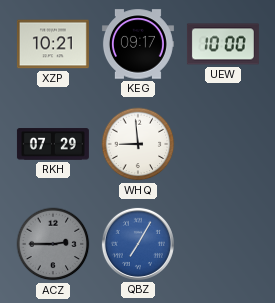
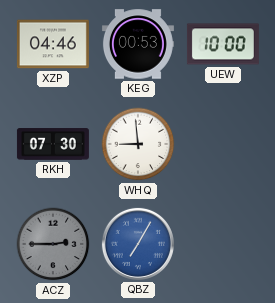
XZP: 10:21 -> 04:46 (53, 44)
KEG: 09:17 -> 00:53 (138, 44)
RKH: 07:29 -> 07:30 (53, 144)
